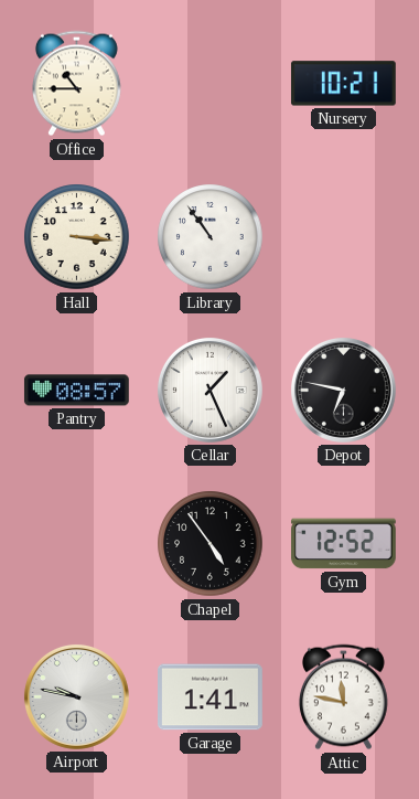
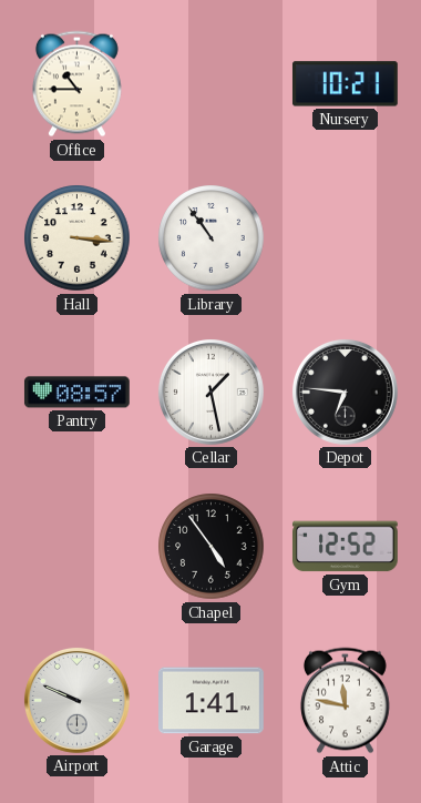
Cellar: 1:26 -> 1:28 (210, 392)
Depot: 6:47 -> 6:46 (345, 392)
Airport: 9:47 -> 9:49 (76, 700)
